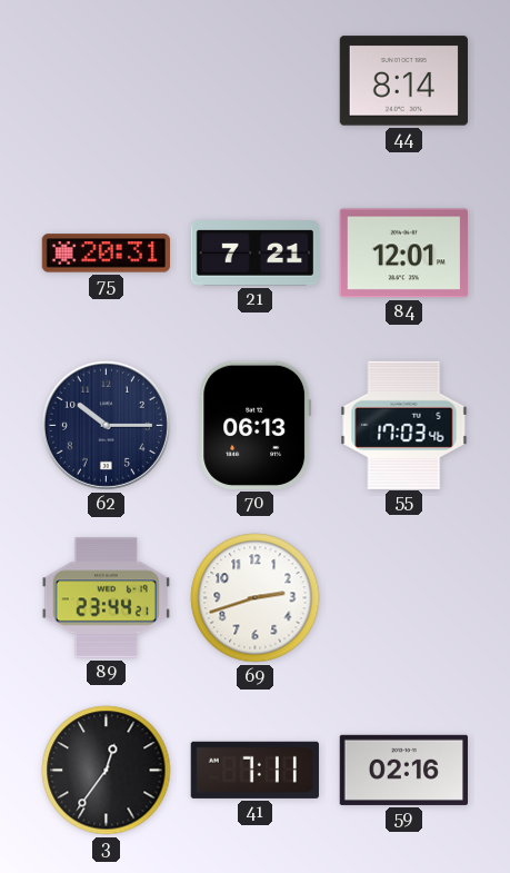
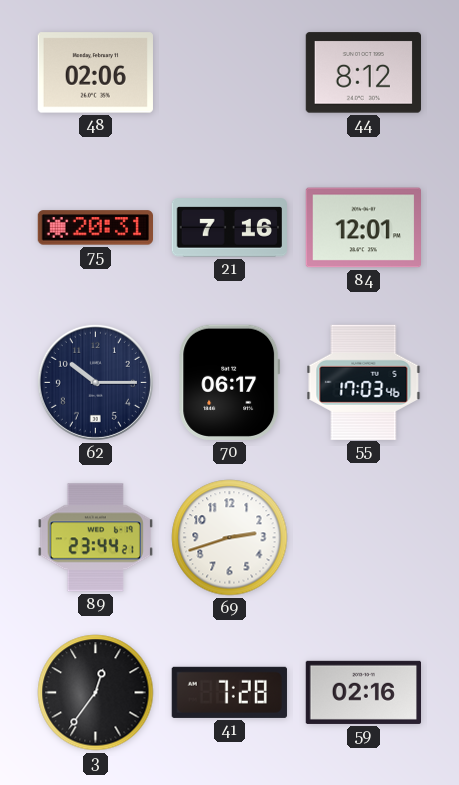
48: none -> 02:06 (95, 73)
44: 8:14 -> 8:12 (363, 73)
21: 7:21 -> 7:16 (229, 228)
70: 06:13 -> 06:17 (230, 382)
41: 7:11 -> 7:28 (229, 692)
